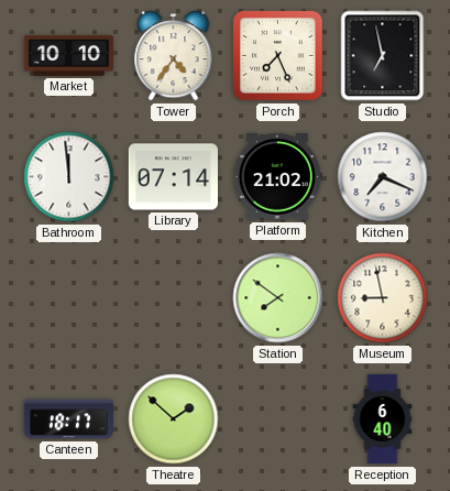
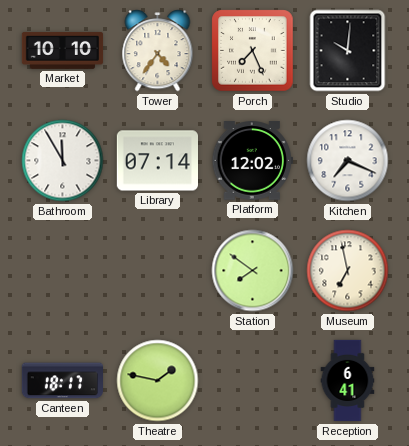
Studio: 6:58 -> 10:01 (348, 51)
Bathroom: 11:59 -> 11:55 (63, 161)
Platform: 21:02 -> 12:02 (252, 161)
Museum: 8:58 -> 6:58 (348, 271)
Theatre: 1:52 -> 1:47 (158, 381)
Reception: 6:40 -> 6:41 (348, 381)
